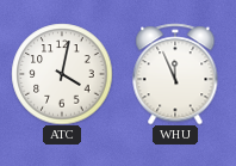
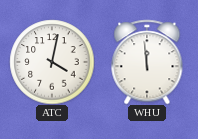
WHU: 11:56 -> 11:59 (147, 62)
